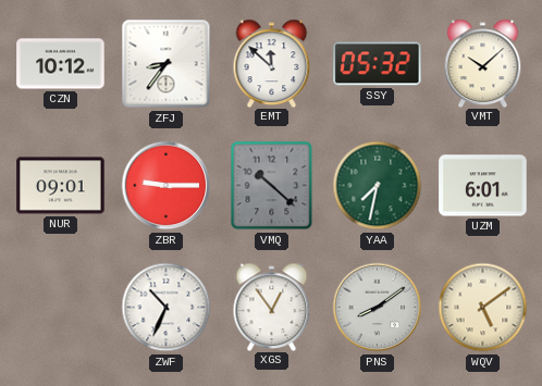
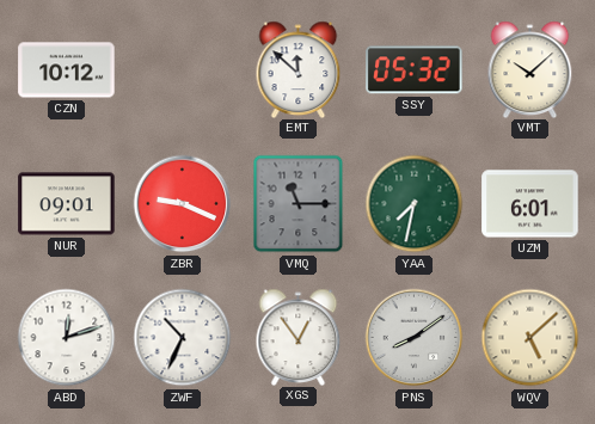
ZFJ: 8:36 -> none (167, 64)
ZBR: 9:15 -> 9:19 (183, 204)
VMQ: 10:22 -> 11:15 (299, 204)
ABD: none -> 12:12 (67, 338)
WQV: 5:09 -> 5:08 (530, 338)
